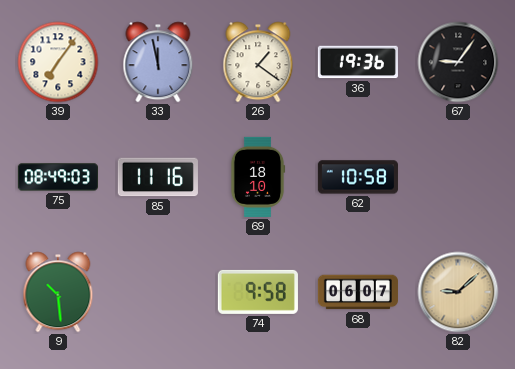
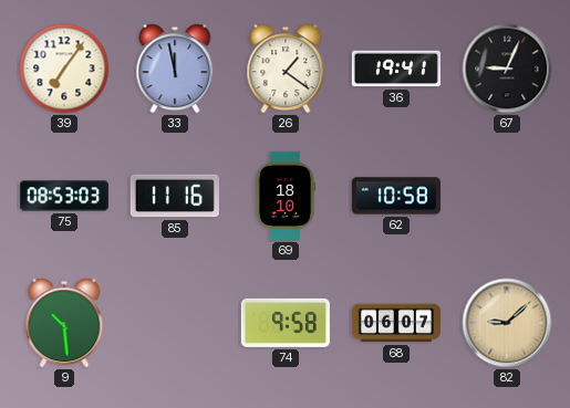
36: 19:36 -> 19:41 (396, 69)
67: 9:06 -> 9:04 (507, 69)
75: 08:49 -> 08:53 (64, 196)
